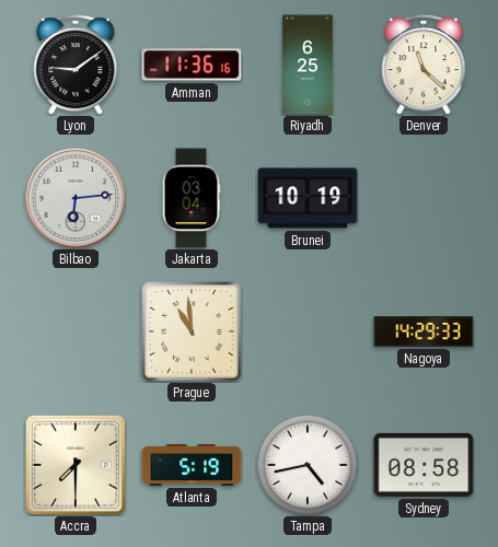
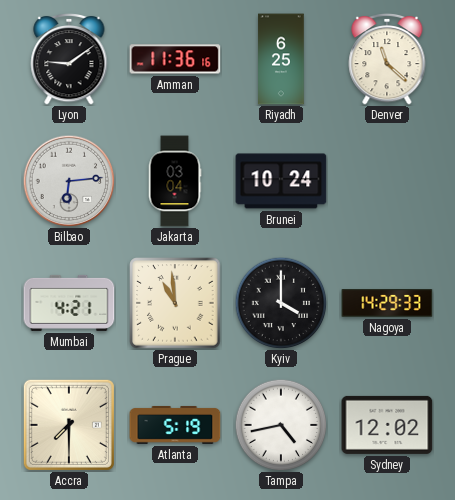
Brunei: 10:19 -> 10:24 (281, 181)
Mumbai: none -> 4:21 (69, 303)
Kyiv: none -> 4:00 (281, 303)
Sydney: 08:58 -> 12:02 (387, 425)
